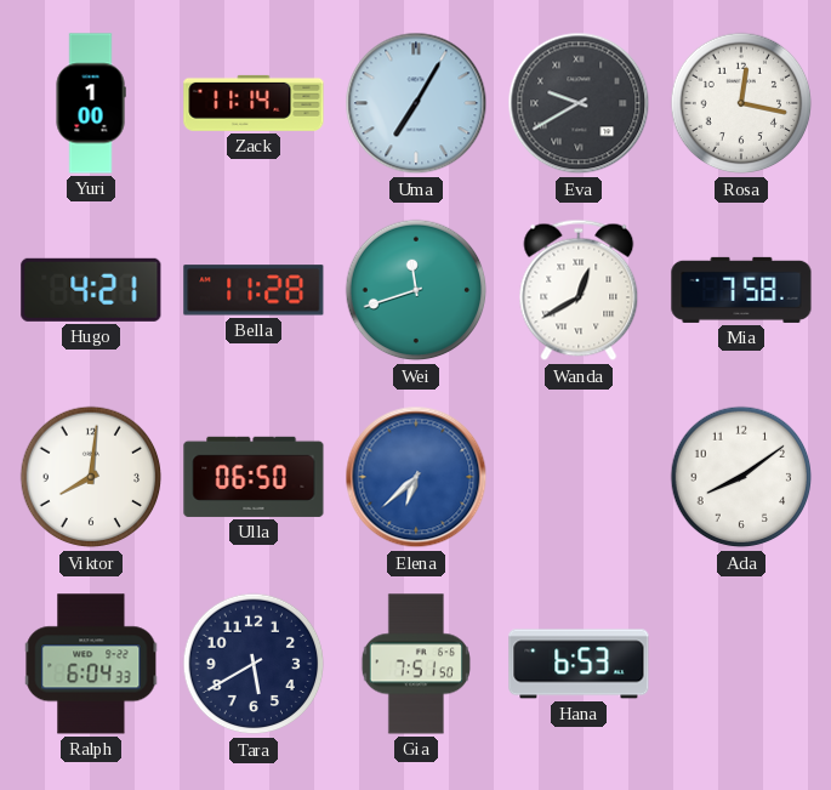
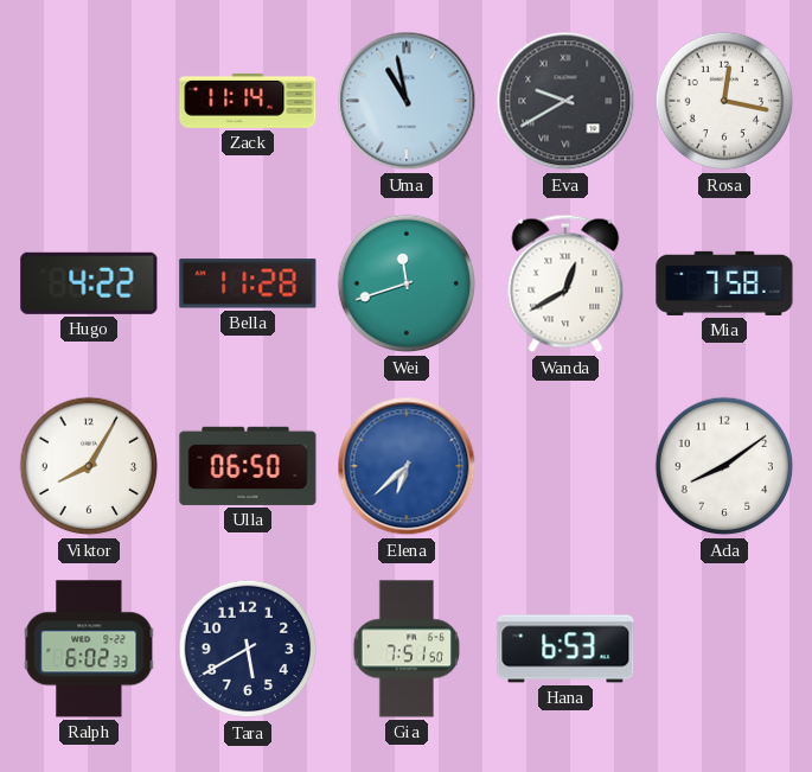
Yuri: 1:00 -> none (91, 103)
Uma: 7:05 -> 10:58 (407, 101)
Hugo: 4:21 -> 4:22 (89, 283)
Viktor: 8:01 -> 8:05 (89, 466)
Ralph: 6:04 -> 6:02 (89, 649)
